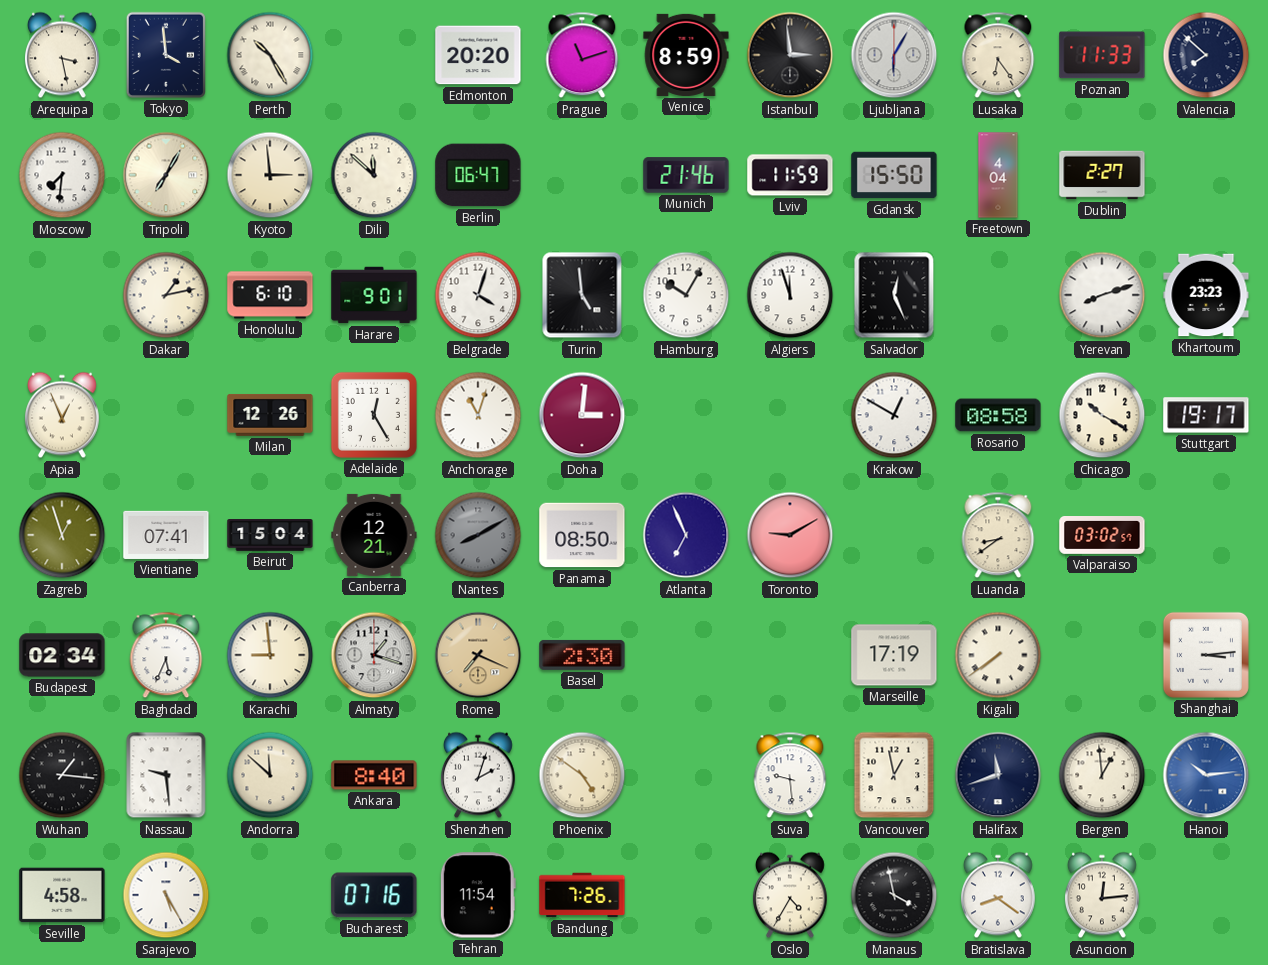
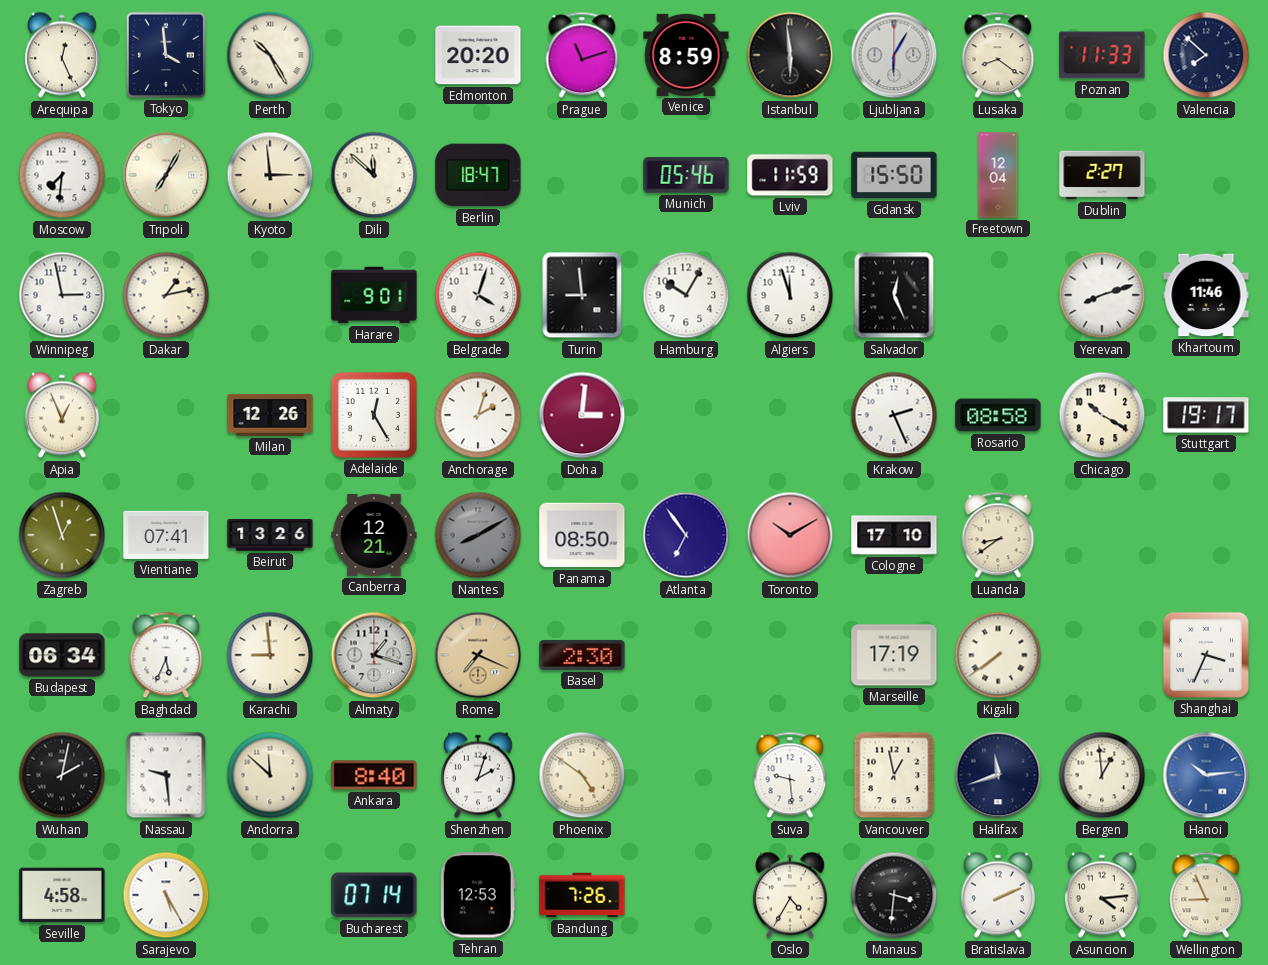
Arequipa: 3:28 -> 12:26 (62, 55)
Istanbul: 2:59 -> 5:59 (790, 55)
Lusaka: 6:24 -> 8:21 (998, 55)
Berlin: 06:47 -> 18:47 (478, 175)
Munich: 21:46 -> 05:46 (686, 175)
Freetown: 4:04 -> 12:04 (998, 175)
Winnipeg: none -> 2:58 (62, 295)
Honolulu: 6:10 -> none (270, 295)
Turin: 4:59 -> 8:59 (582, 295)
Khartoum: 23:23 -> 11:46 (1206, 295)
Anchorage: 11:03 -> 2:03 (478, 415)
Krakow: 12:50 -> 2:26 (894, 415)
Beirut: 15:04 -> 13:26 (270, 536)
Atlanta: 6:56 -> 6:54 (686, 535)
Toronto: 9:10 -> 10:10 (790, 535)
Cologne: none -> 17:10 (894, 535)
Valparaiso: 03:02 -> none (1102, 536)
Budapest: 02:34 -> 06:34 (62, 655)
Shanghai: 3:14 -> 3:34 (1206, 655)
Wuhan: 1:16 -> 2:02 (62, 775)
Bucharest: 07:16 -> 07:14 (374, 895)
Tehran: 11:54 -> 12:53 (478, 895)
Manaus: 3:58 -> 3:31 (894, 895)
Bratislava: 8:21 -> 2:11 (998, 895)
Asuncion: 12:14 -> 4:14 (1102, 895)
Wellington: none -> 8:56 (1206, 895)
